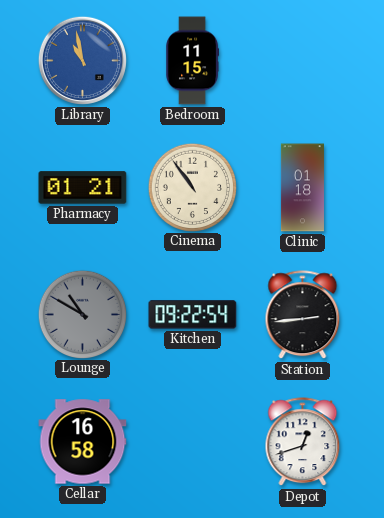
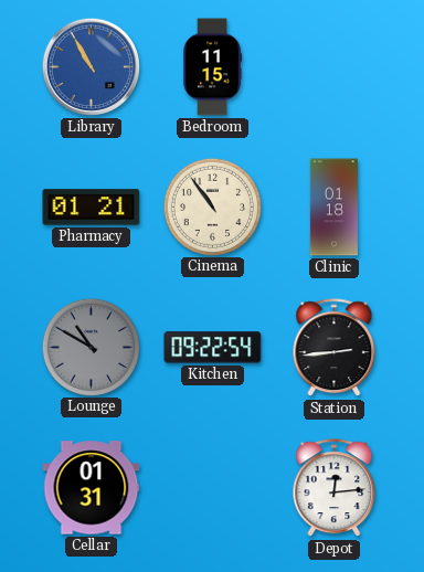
Library: 10:58 -> 10:55 (91, 66)
Cellar: 16:58 -> 01:31 (92, 488)
Depot: 12:42 -> 12:14 (335, 488)
